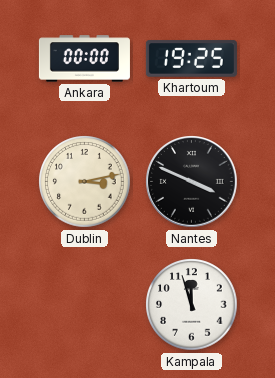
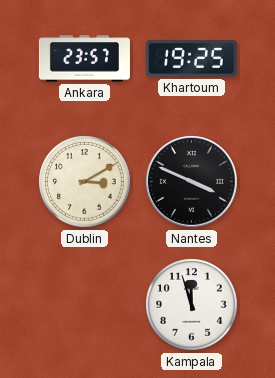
Ankara: 00:00 -> 23:57 (84, 59)
Dublin: 3:13 -> 3:10 (85, 182)
